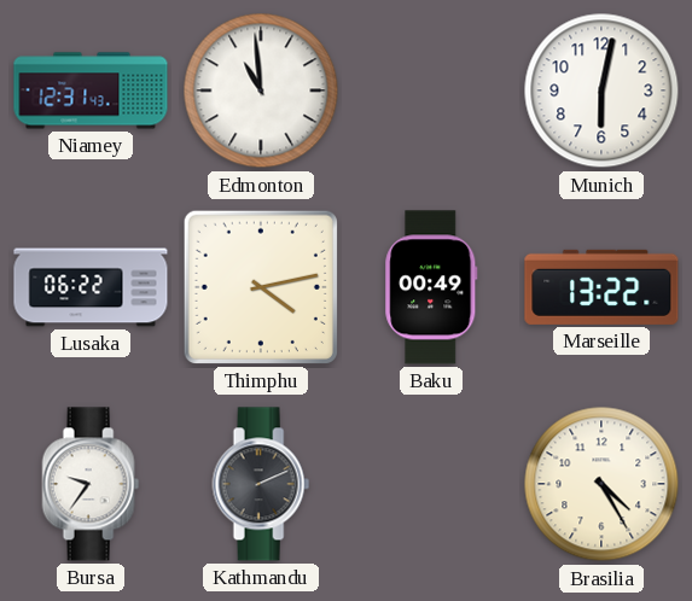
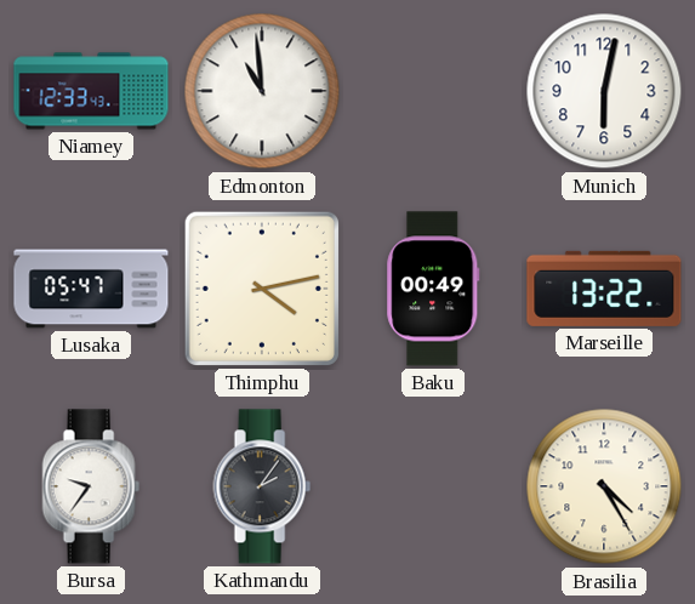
Niamey: 12:31 -> 12:33 (91, 91)
Lusaka: 06:22 -> 05:47 (91, 289)
Kathmandu: 2:11 -> 2:06 (262, 486)
